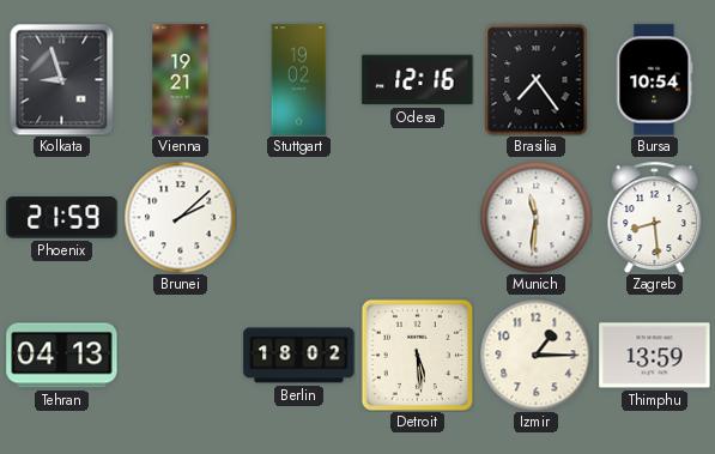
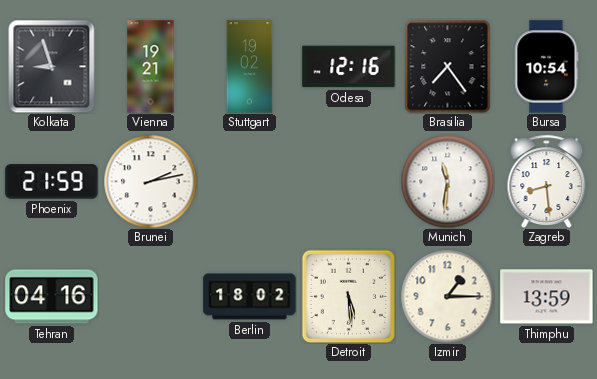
Brunei: 2:08 -> 2:13 (150, 181)
Tehran: 04:13 -> 04:16 (52, 297)
